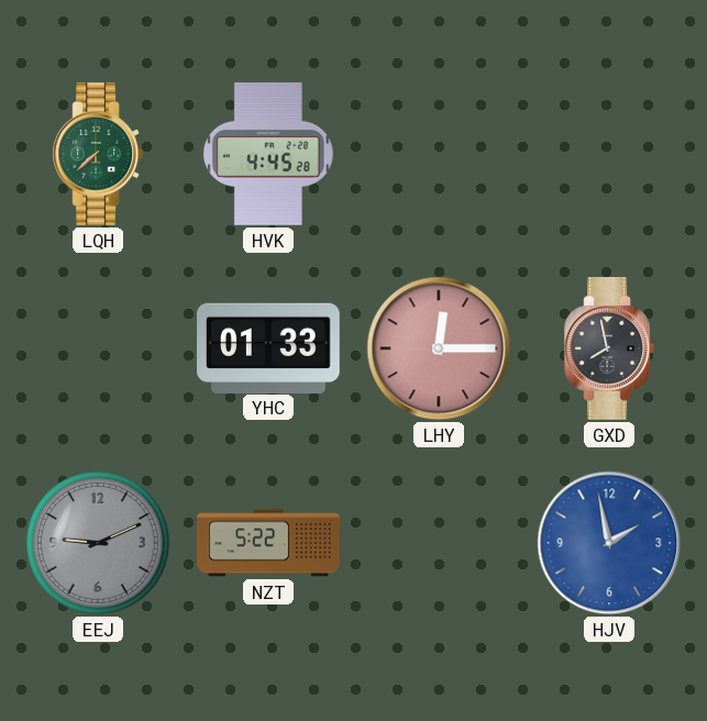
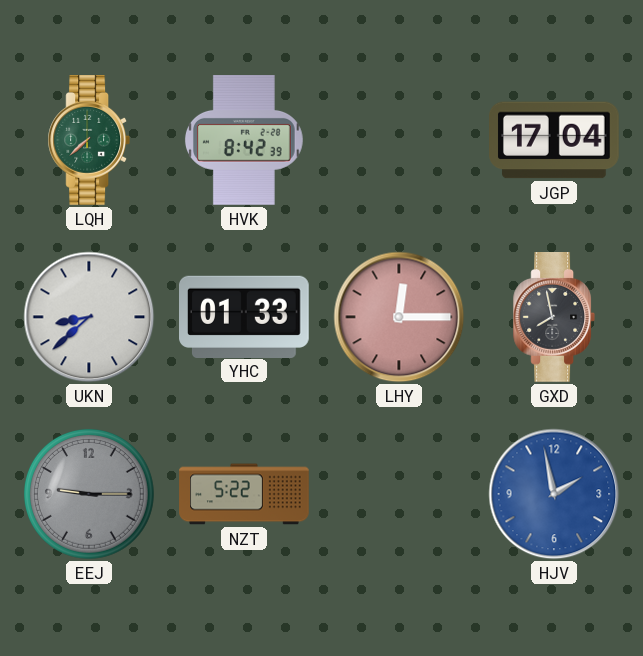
HVK: 4:45 -> 8:42 (244, 141)
JGP: none -> 17:04 (555, 140)
UKN: none -> 8:38 (89, 317)
EEJ: 9:11 -> 9:15 (89, 494)
